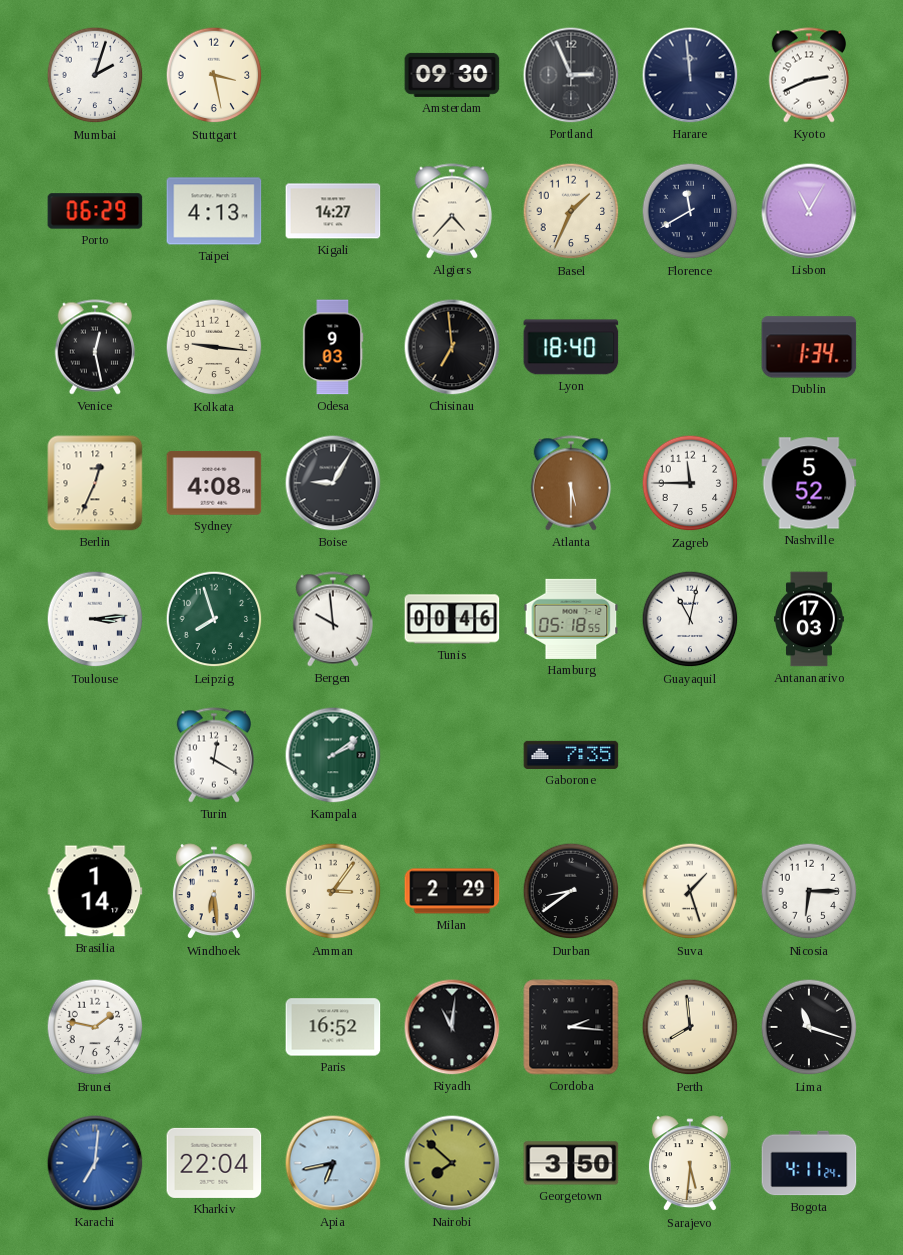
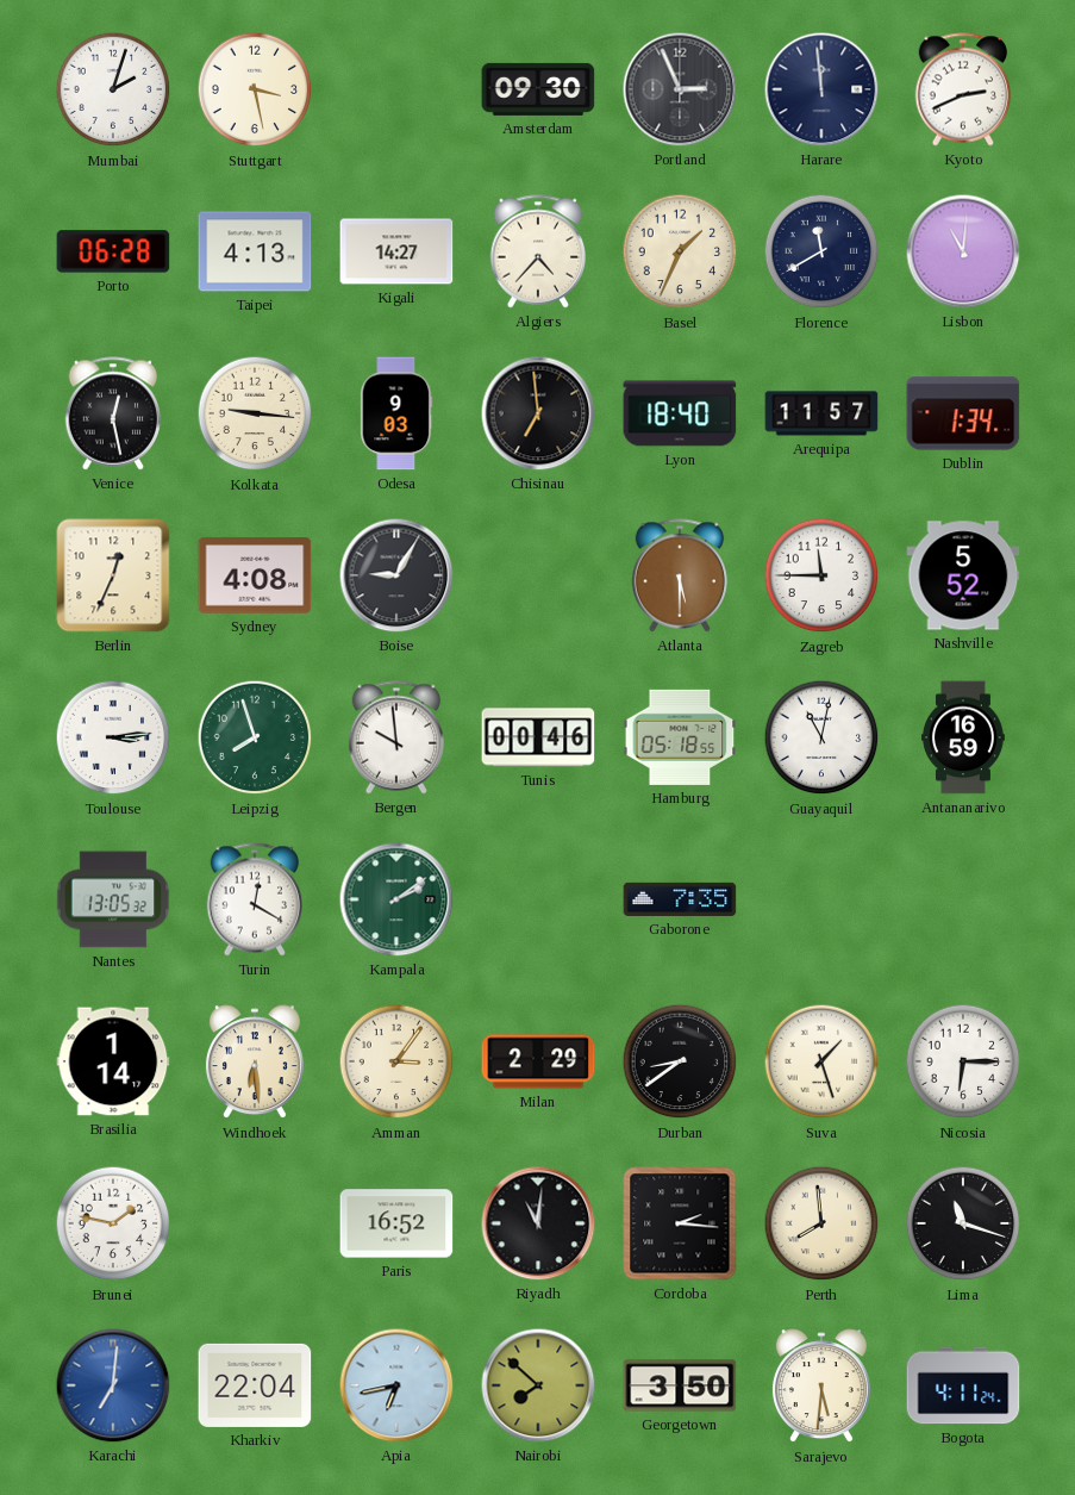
Porto: 06:29 -> 06:28 (113, 251)
Lisbon: 11:05 -> 11:01 (963, 251)
Arequipa: none -> 11:57 (821, 413)
Antananarivo: 17:03 -> 16:59 (963, 737)
Nantes: none -> 13:05 (113, 899)
